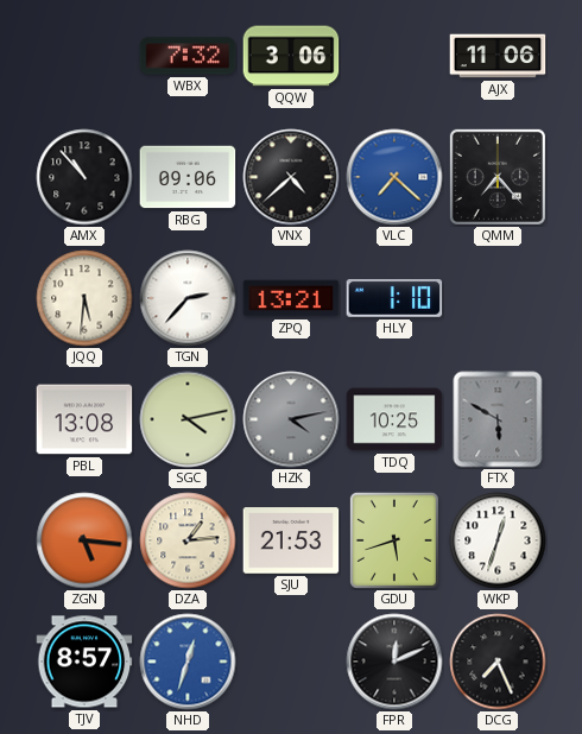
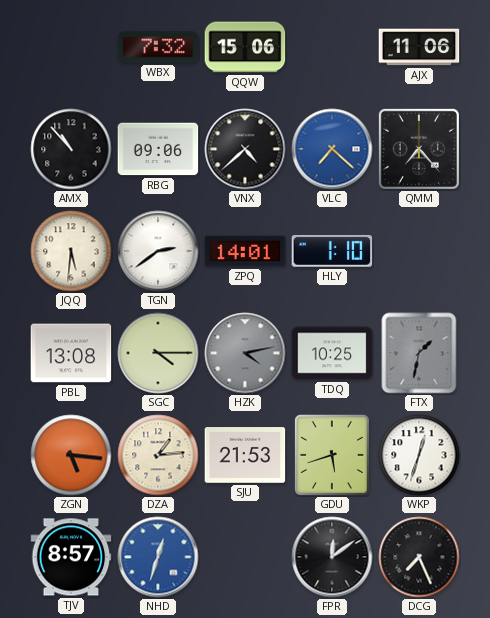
QQW: 3:06 -> 15:06 (245, 47)
TGN: 2:37 -> 2:39 (158, 251)
ZPQ: 13:21 -> 14:01 (245, 251)
SGC: 4:13 -> 4:15 (158, 353)
FTX: 5:50 -> 1:32 (419, 353)
FPR: 12:11 -> 12:09 (332, 557)
